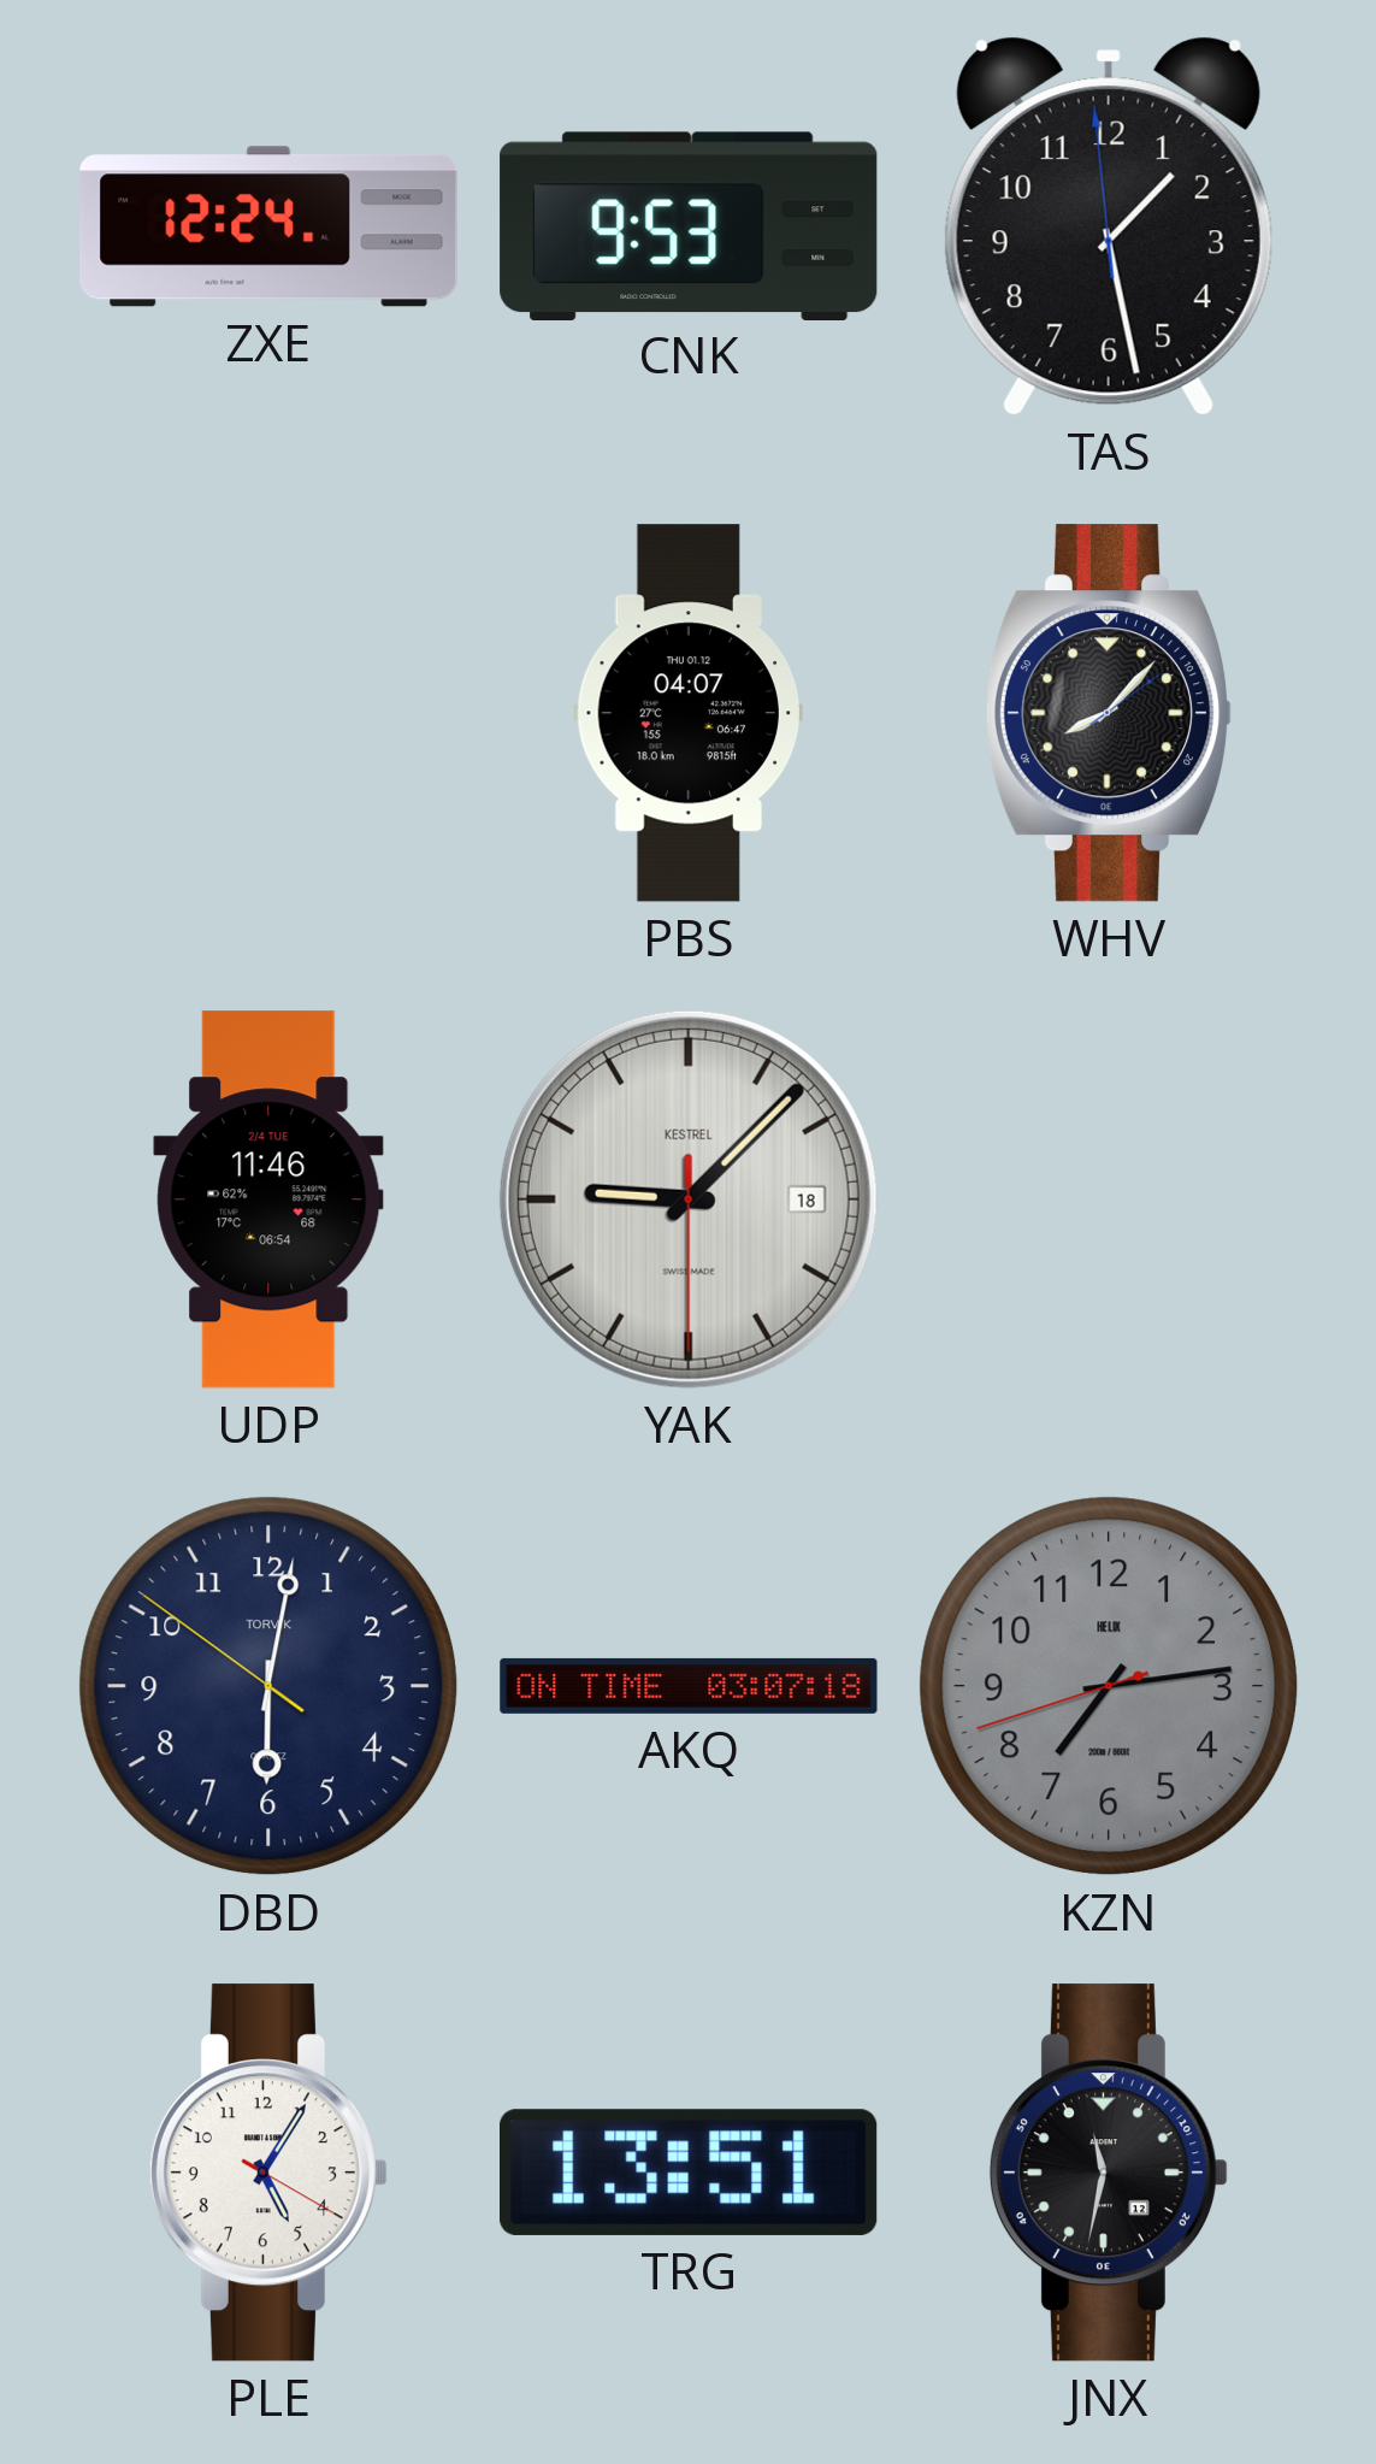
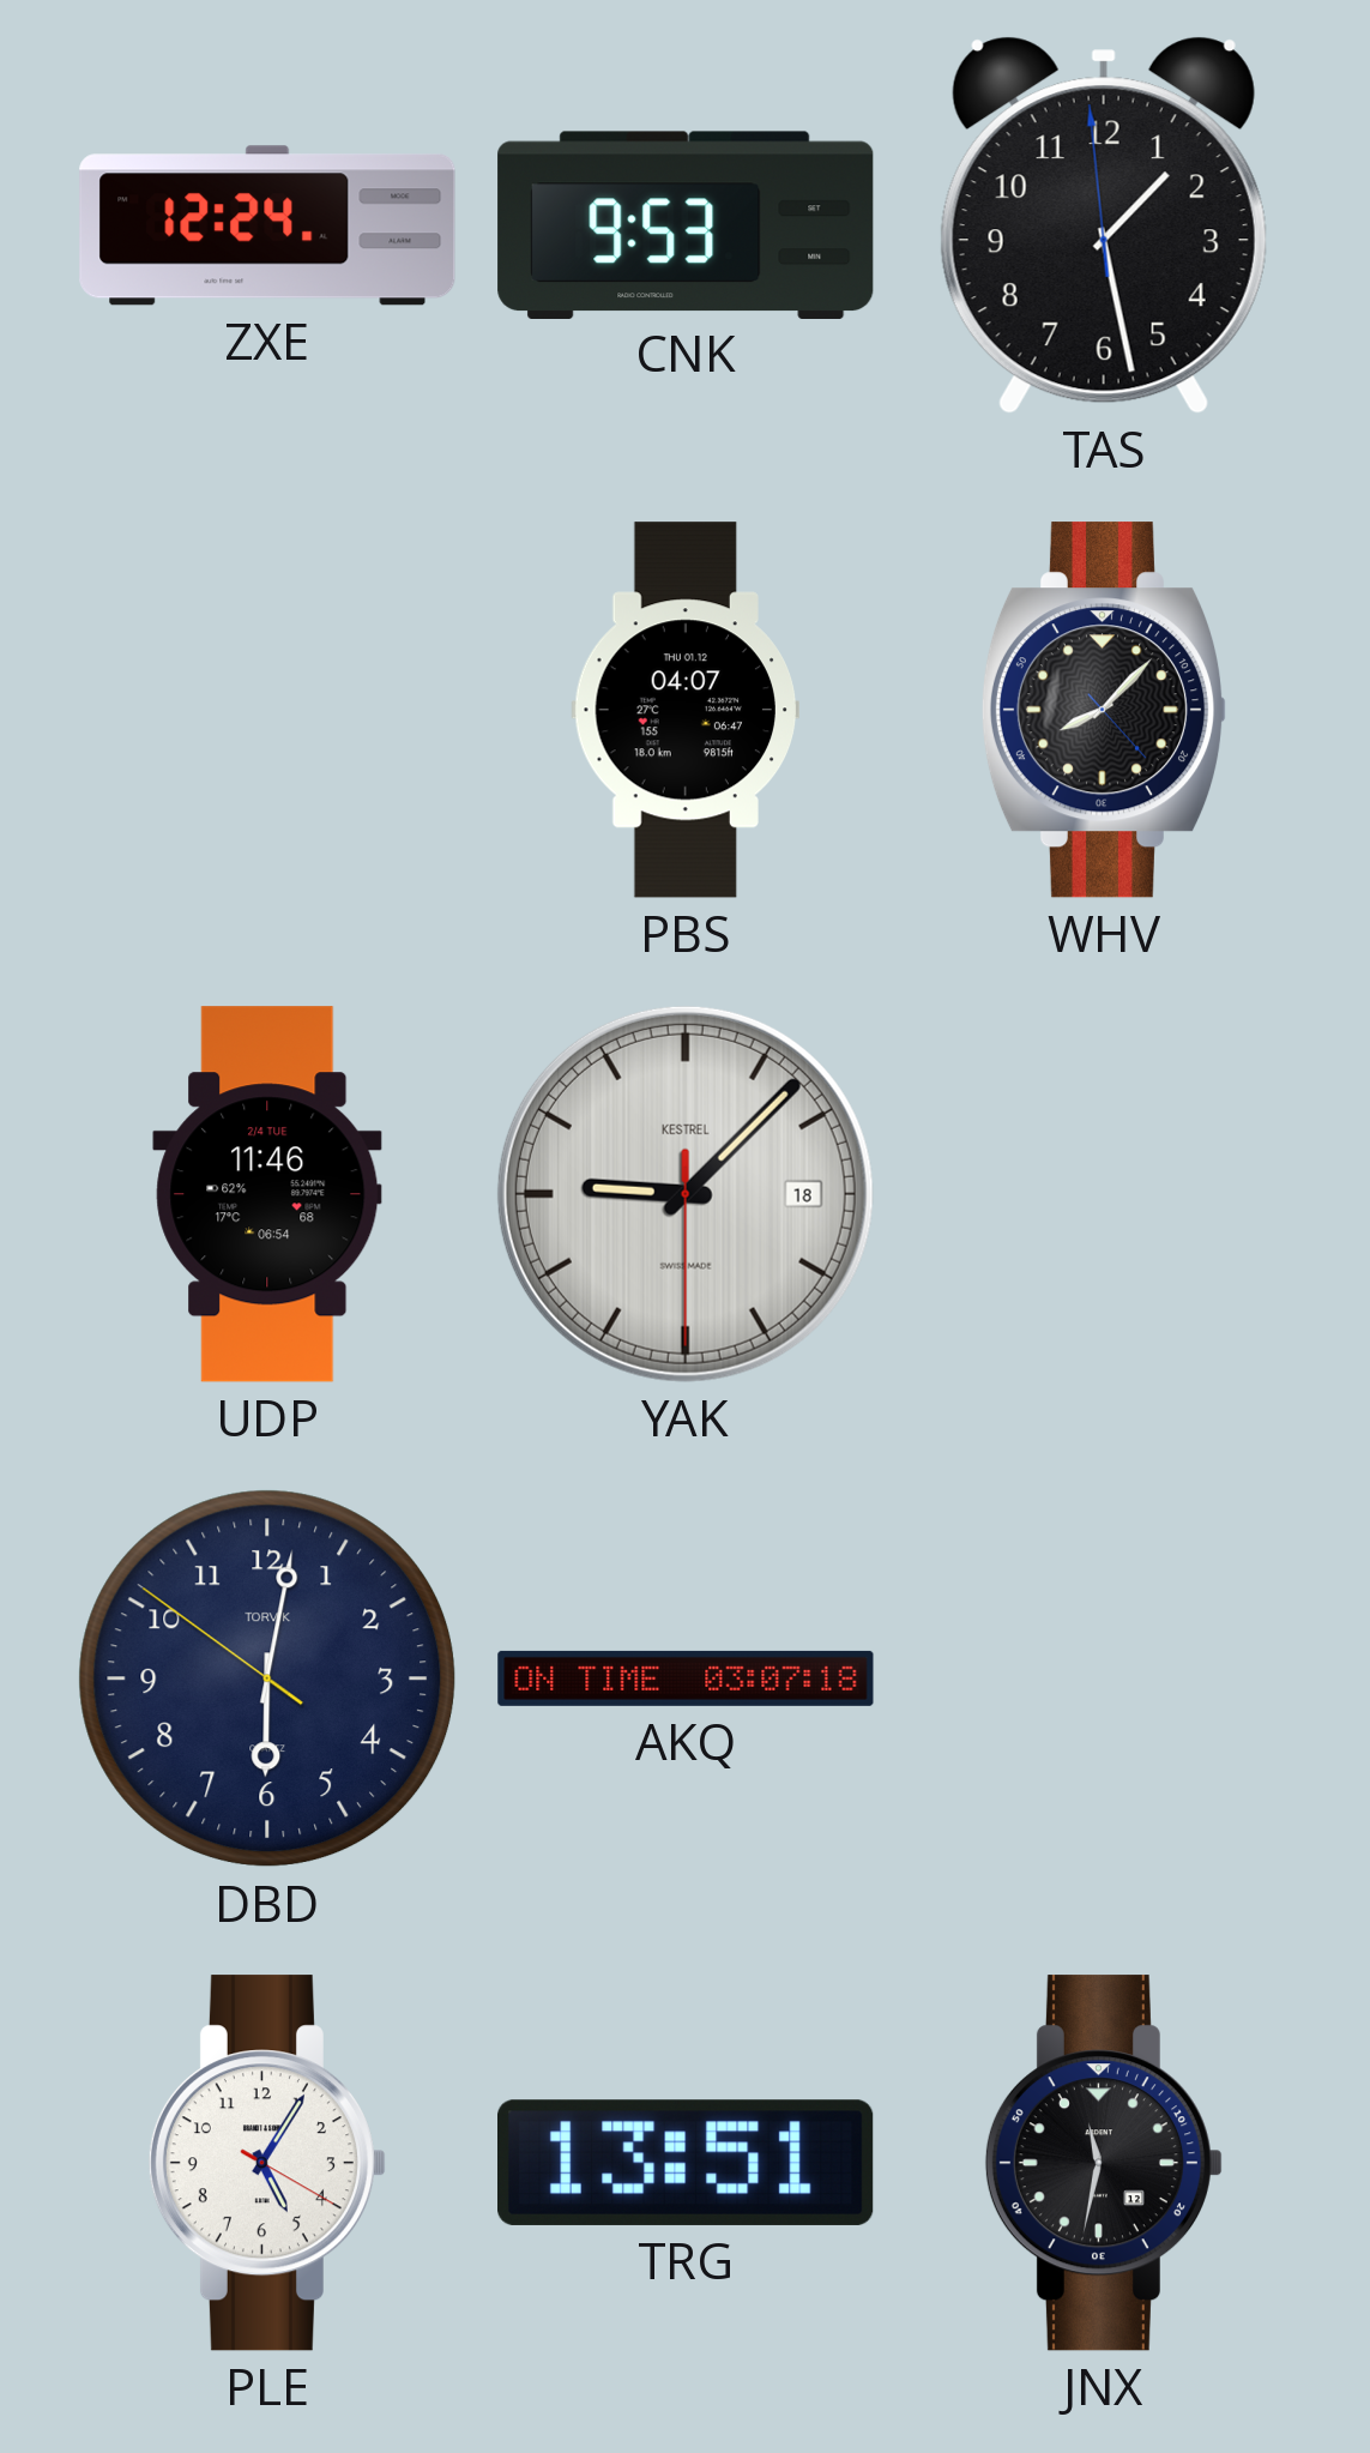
WHV: 8:07:09 -> 8:07:23 (1104, 710)
KZN: 7:13 -> none (1109, 1686)
